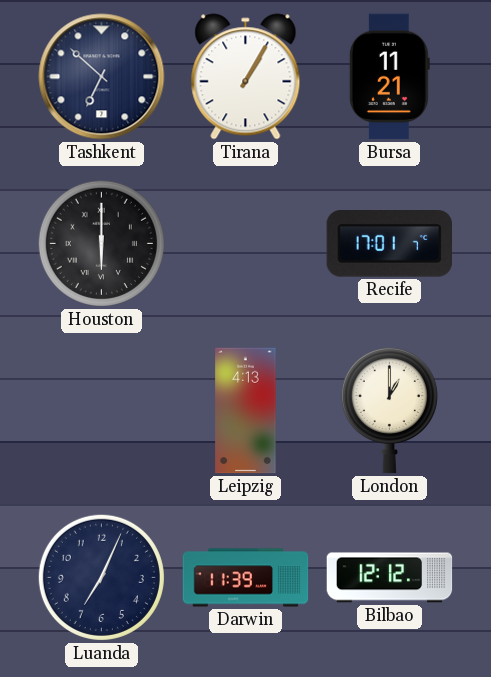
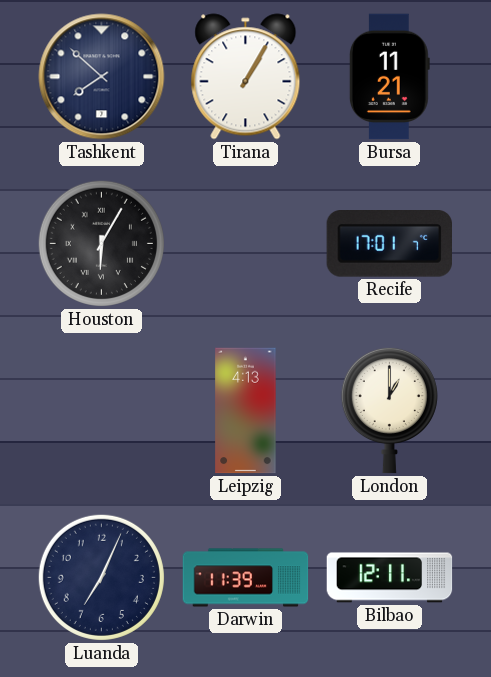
Tashkent: 6:52 -> 7:52 (102, 77)
Houston: 6:00 -> 6:05 (101, 243)
Bilbao: 12:12 -> 12:11 (390, 578)
